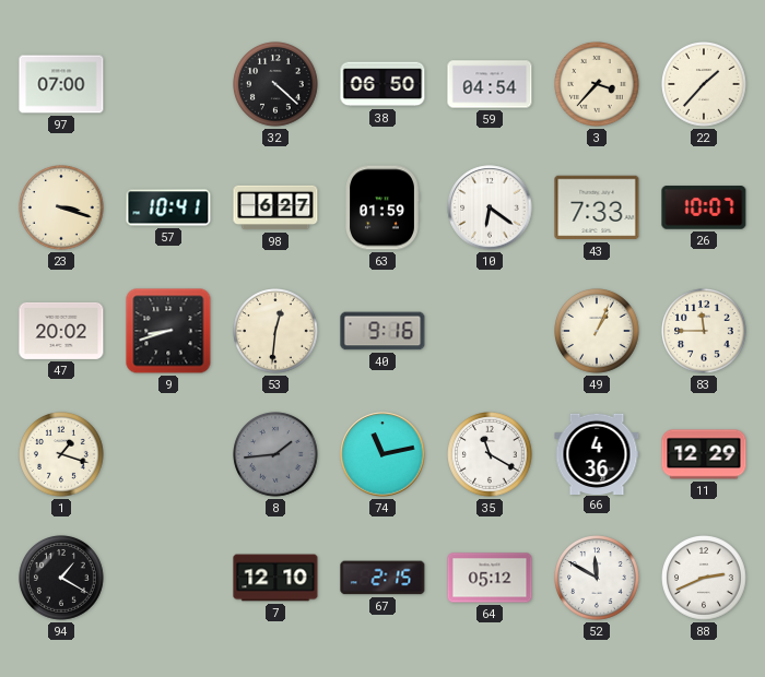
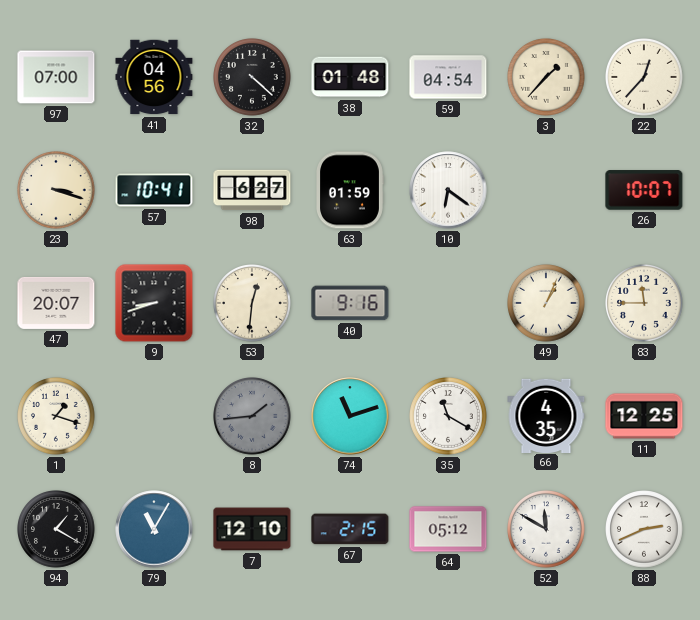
41: none -> 04:56 (154, 77)
38: 06:50 -> 01:48 (350, 77)
3: 3:37 -> 1:37 (547, 78)
22: 1:37 -> 12:37 (645, 78)
43: 7:33 -> none (597, 207)
47: 20:02 -> 20:07 (56, 303)
74: 11:13 -> 11:12 (350, 416)
66: 4:36 -> 4:35 (546, 415)
11: 12:29 -> 12:25 (644, 416)
79: none -> 11:05 (154, 529)
